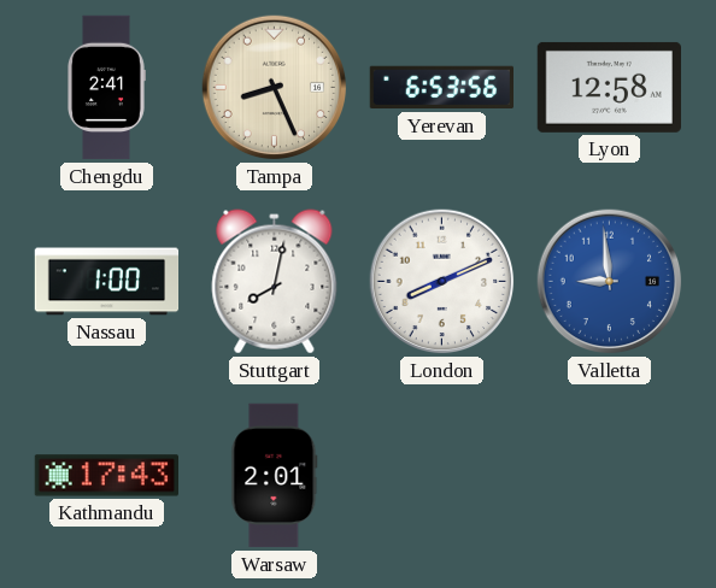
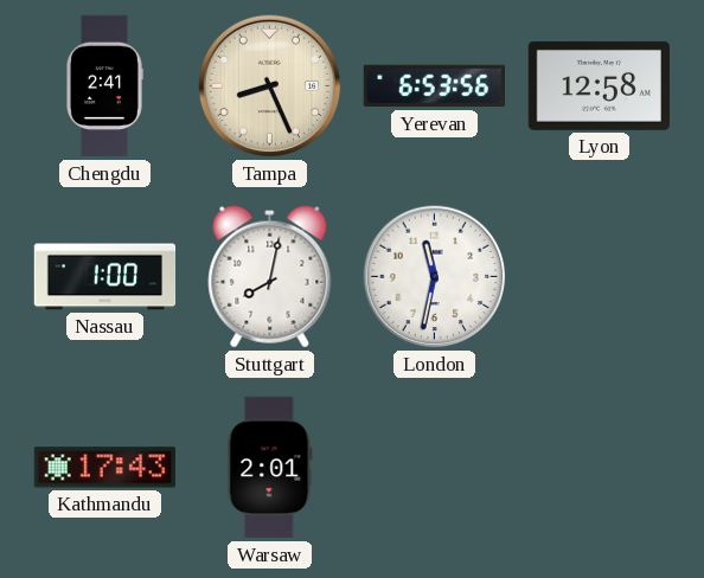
London: 8:11 -> 11:32 (435, 277)
Valletta: 8:59 -> none (610, 282)
